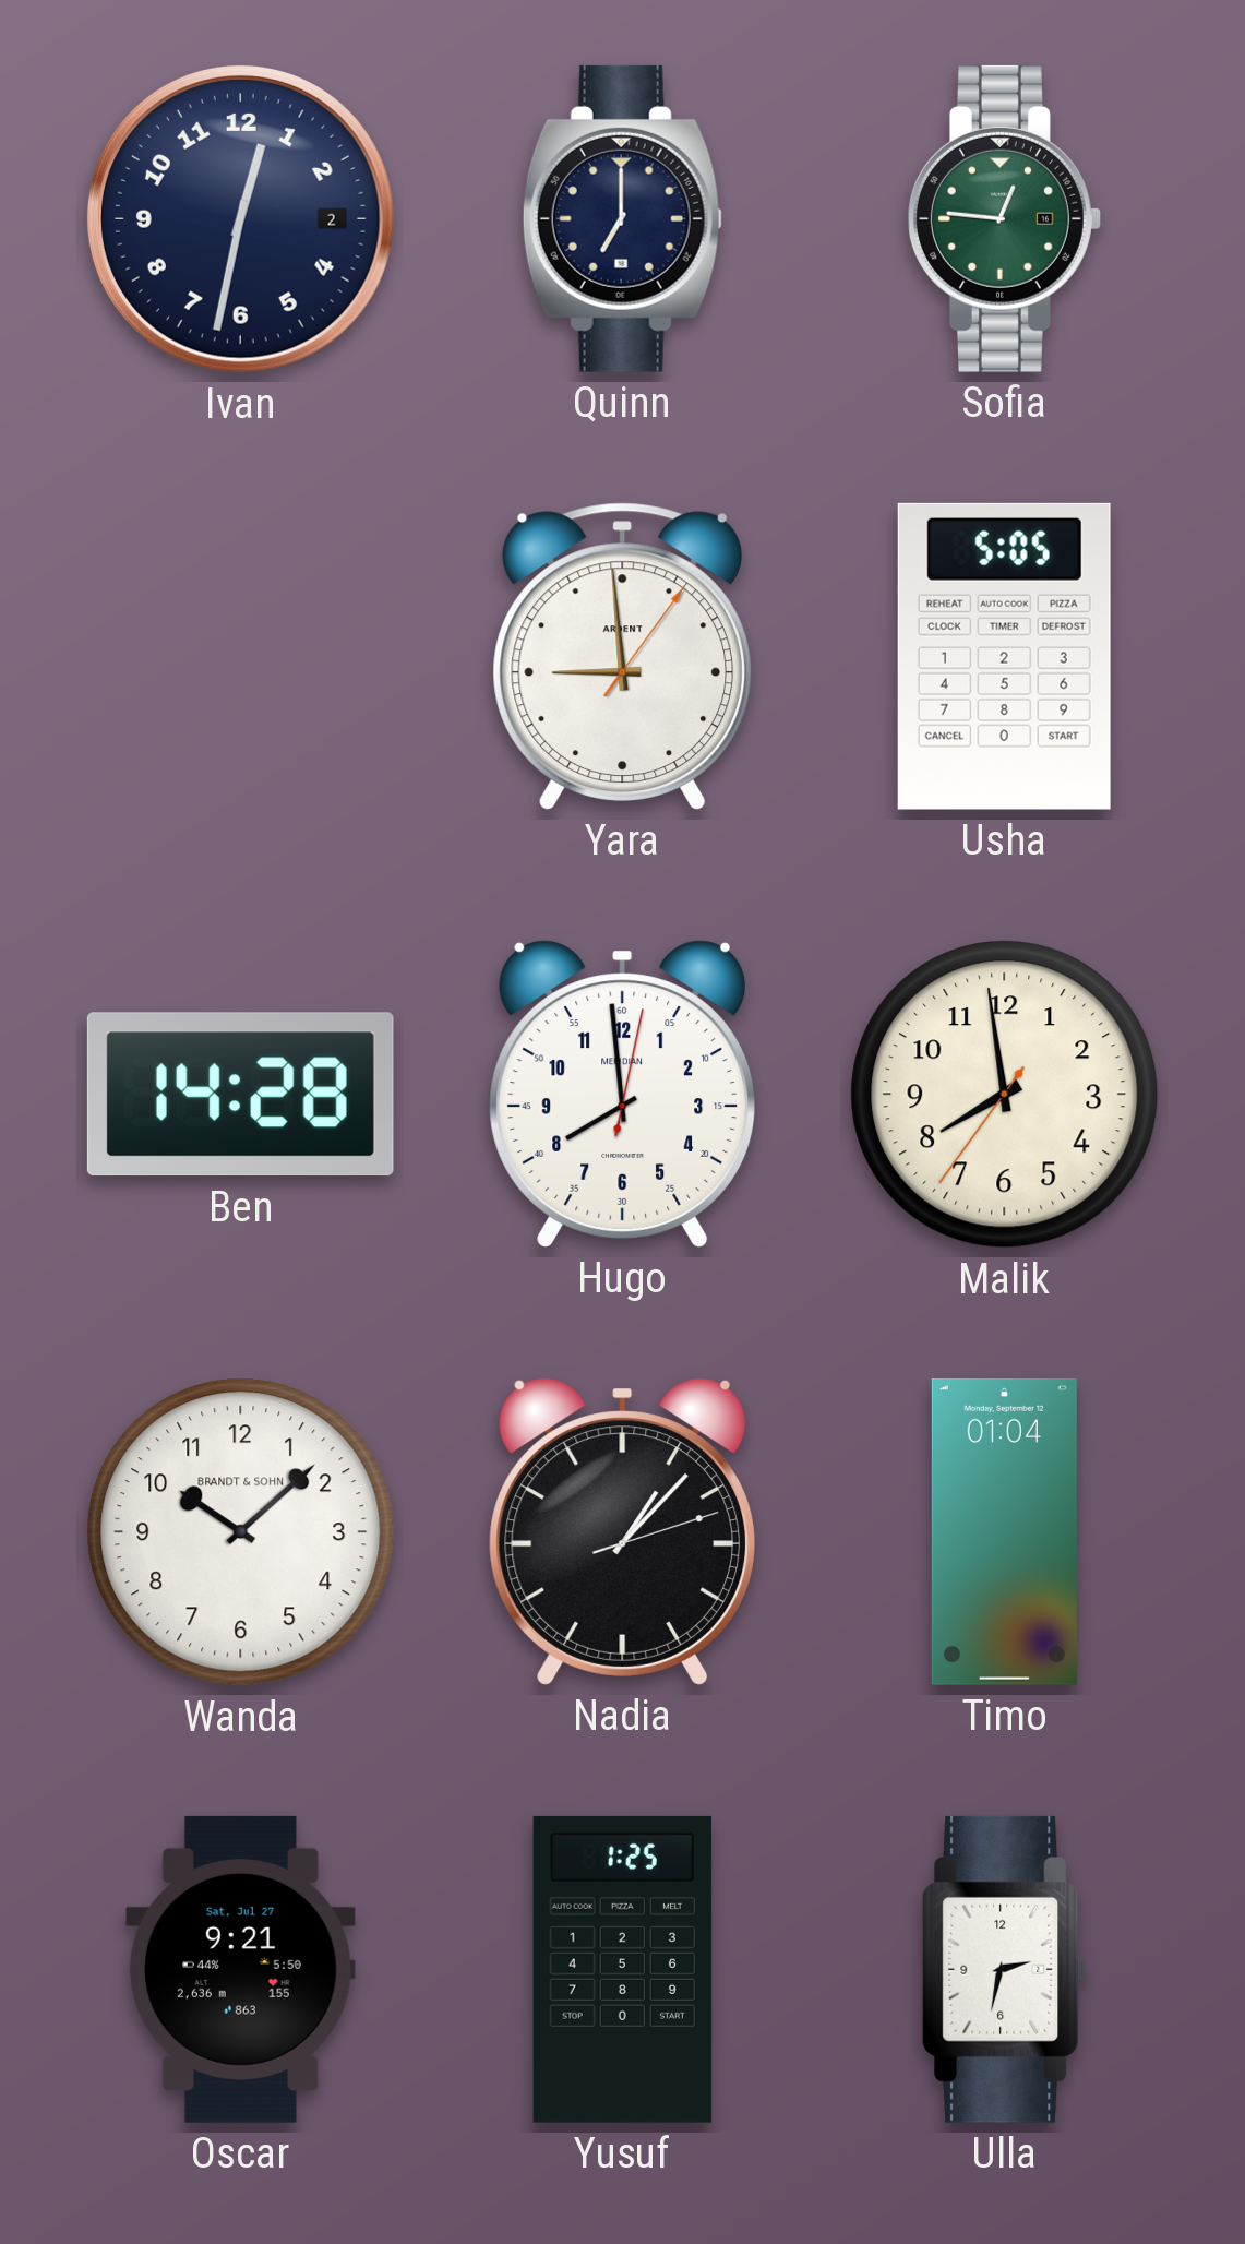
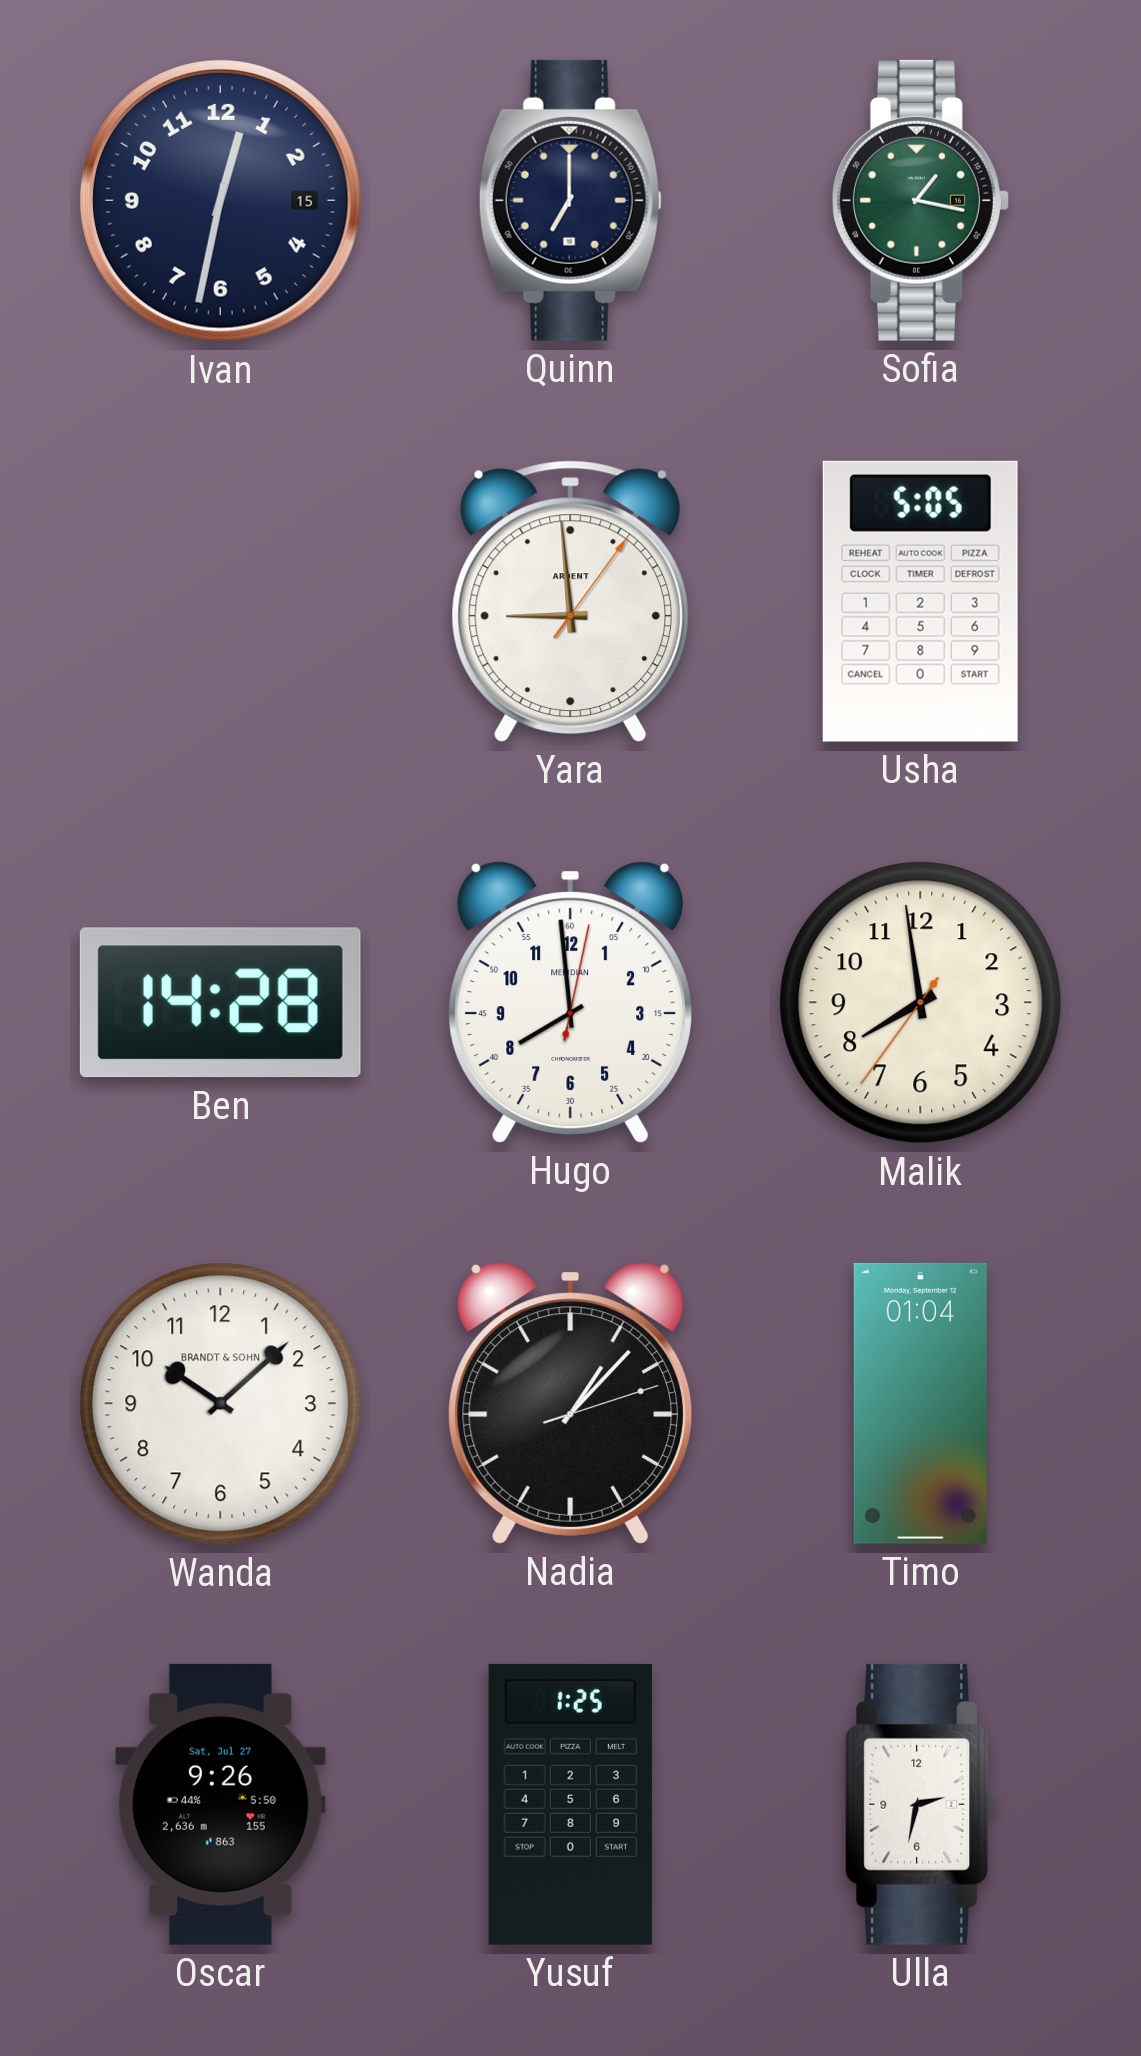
Ivan date: 2 -> 15 (220, 200)
Sofia: 12:46 -> 1:17 (920, 200)
Oscar: 9:21 -> 9:26 (220, 1804)
